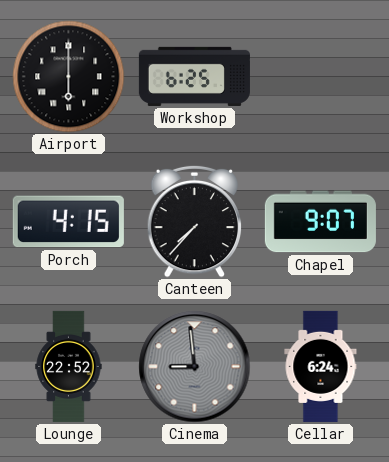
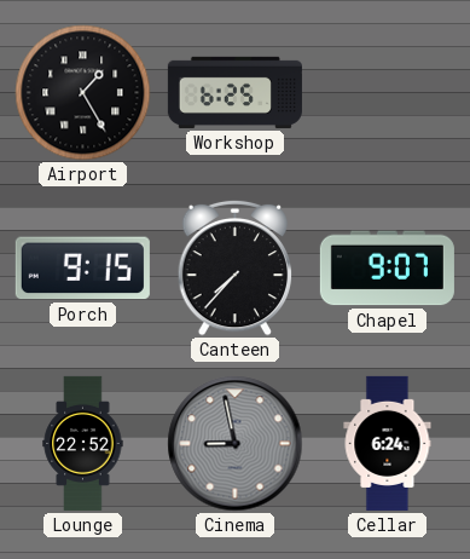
Airport: 6:00 -> 1:25 (83, 93)
Porch: 4:15 -> 9:15 (82, 269)
Cinema: 8:59 -> 8:58 (236, 444)
